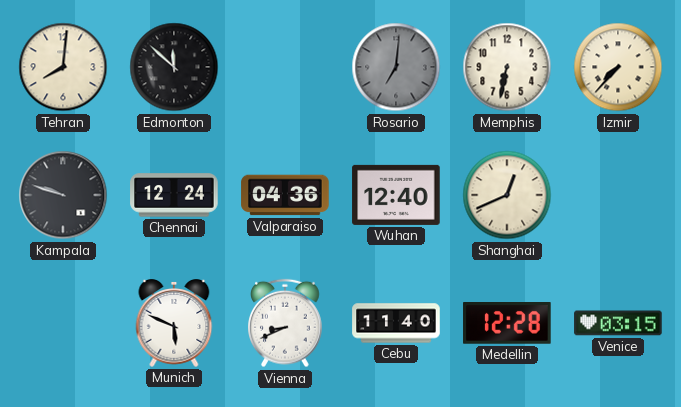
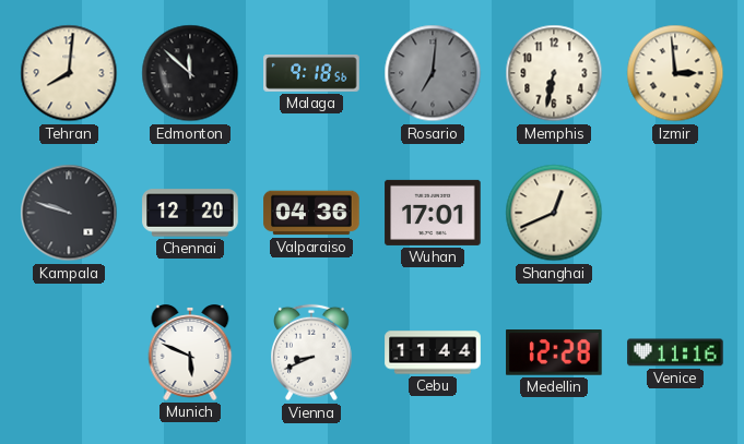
Malaga: none -> 9:18 (311, 74)
Izmir: 7:37 -> 2:59 (675, 73)
Chennai: 12:24 -> 12:20 (190, 213)
Wuhan: 12:40 -> 17:01 (433, 213)
Cebu: 11:40 -> 11:44 (433, 352)
Venice: 03:15 -> 11:16 (675, 352)
